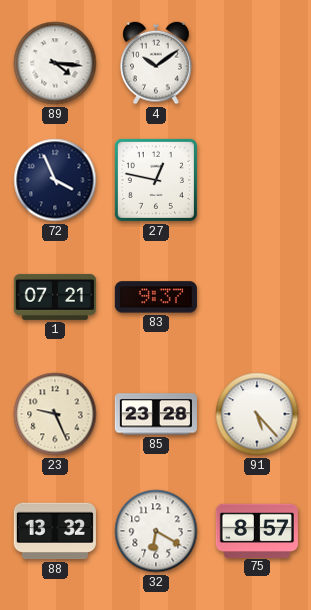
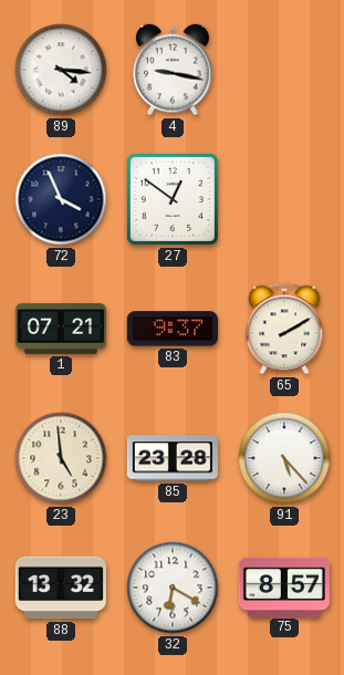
4: 10:09 -> 9:17 (173, 70)
27: 12:47 -> 12:51 (173, 199)
65: none -> 2:10 (284, 329)
23: 9:26 -> 4:59 (61, 458)
